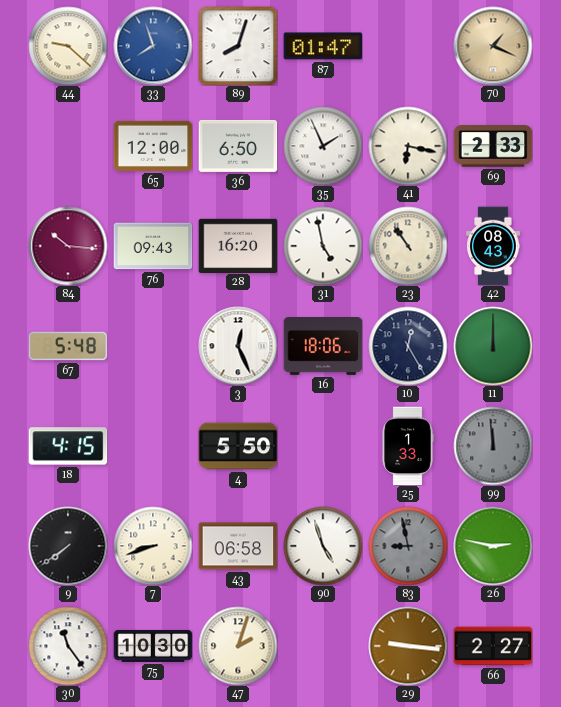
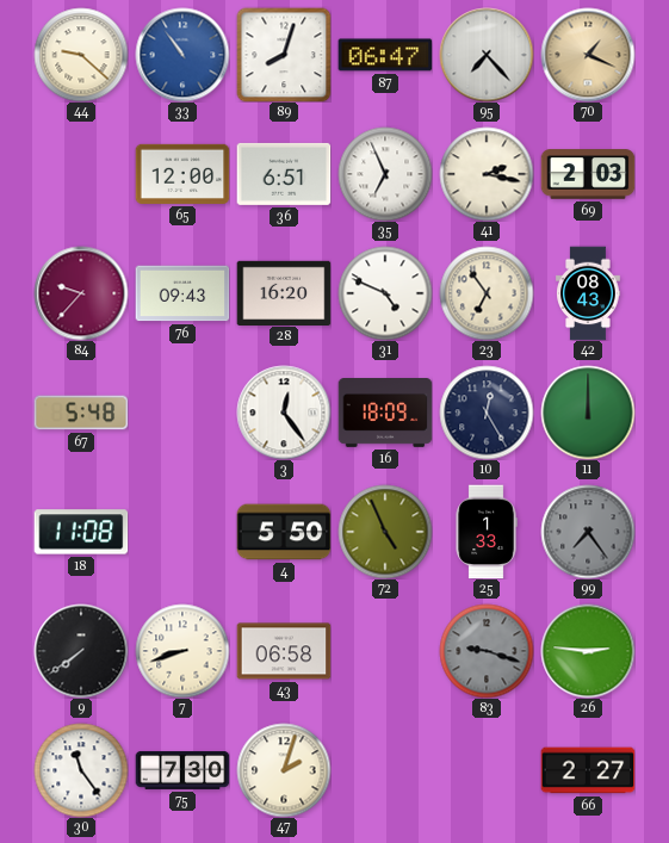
33: 7:57 -> 10:54 (182, 55)
87: 01:47 -> 06:47 (385, 55)
95: none -> 7:23 (487, 55)
36: 6:50 -> 6:51 (284, 174)
35: 1:56 -> 6:56 (385, 174)
41: 6:17 -> 2:17 (487, 174)
69: 2:33 -> 2:03 (588, 174)
84: 10:16 -> 9:37 (81, 293)
31: 4:58 -> 4:49 (385, 293)
23: 10:54 -> 6:54 (487, 293)
3: 12:26 -> 12:24 (284, 413)
16: 18:06 -> 18:09 (385, 414)
18: 4:15 -> 11:08 (81, 532)
72: none -> 4:56 (385, 532)
99: 11:59 -> 7:24 (588, 532)
90: 4:57 -> none (323, 546)
83: 8:58 -> 9:18 (487, 651)
26: 2:47 -> 2:46 (588, 651)
75: 10:30 -> 7:30 (182, 770)
29: 9:16 -> none (408, 646)
